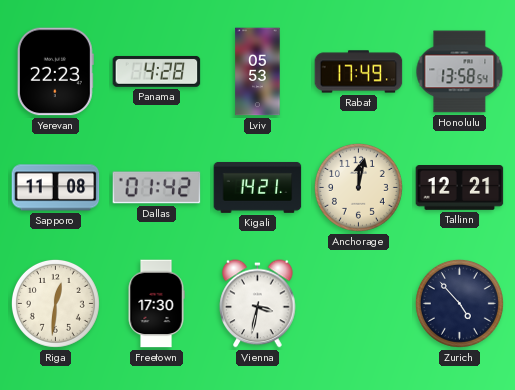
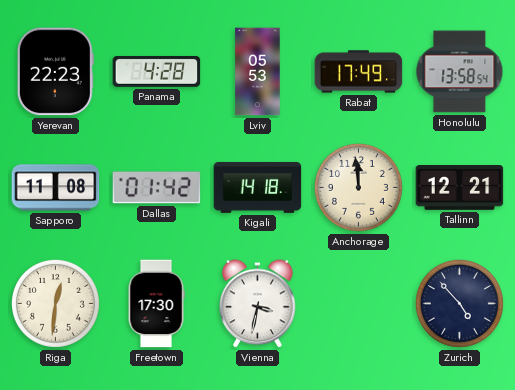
Kigali: 14:21 -> 14:18 (258, 187)
Anchorage: 12:02 -> 11:59 (358, 187)
